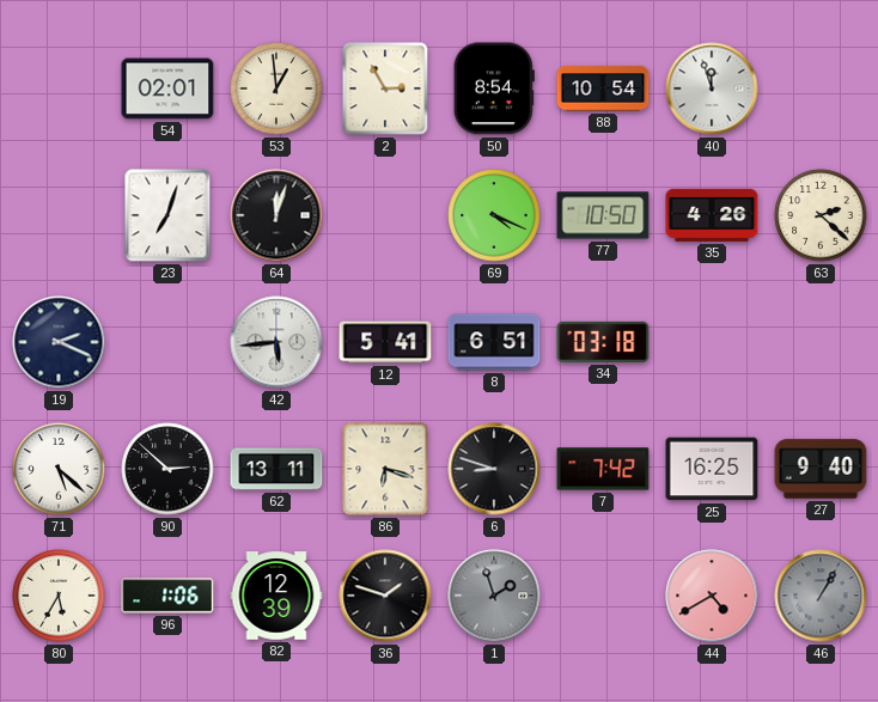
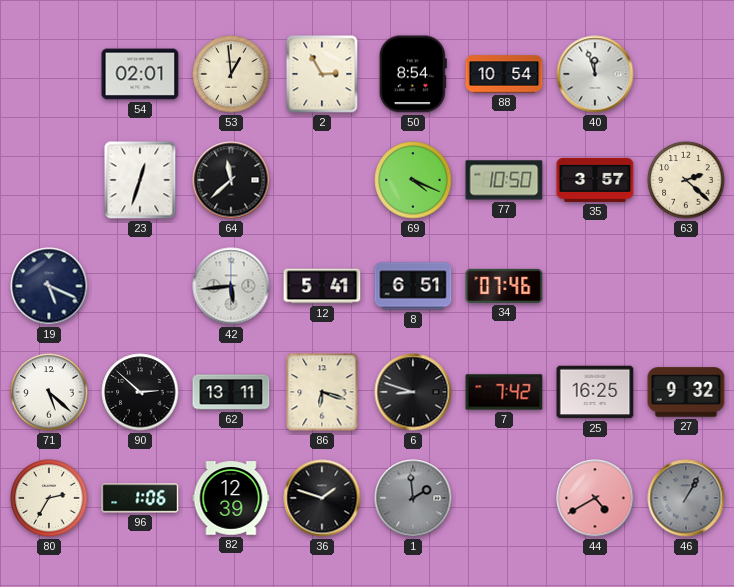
23: 7:03 -> 12:33 (140, 180)
64: 12:03 -> 11:38 (231, 180)
35: 4:26 -> 3:57 (595, 180)
19: 2:19 -> 5:19 (49, 286)
34: 03:18 -> 07:46 (504, 286)
27: 9:40 -> 9:32 (686, 392)
80: 5:35 -> 2:35 (49, 498)
1: 1:57 -> 1:59 (413, 498)
